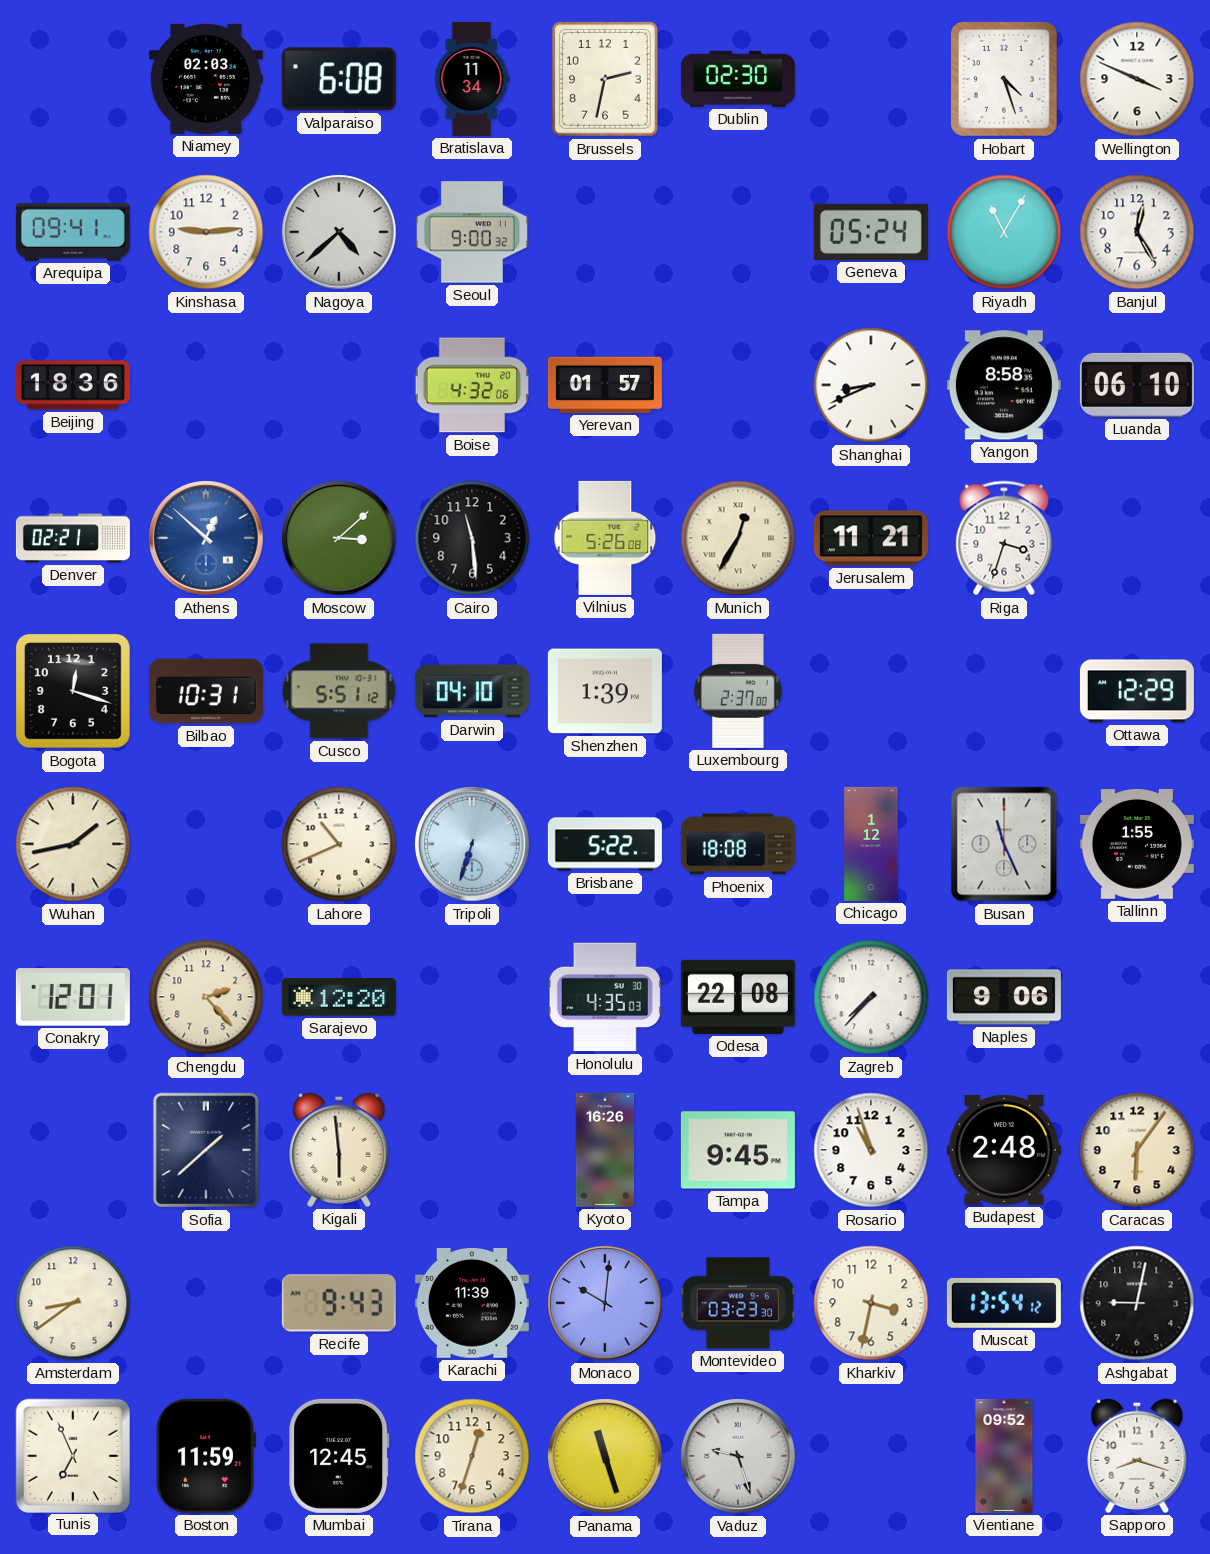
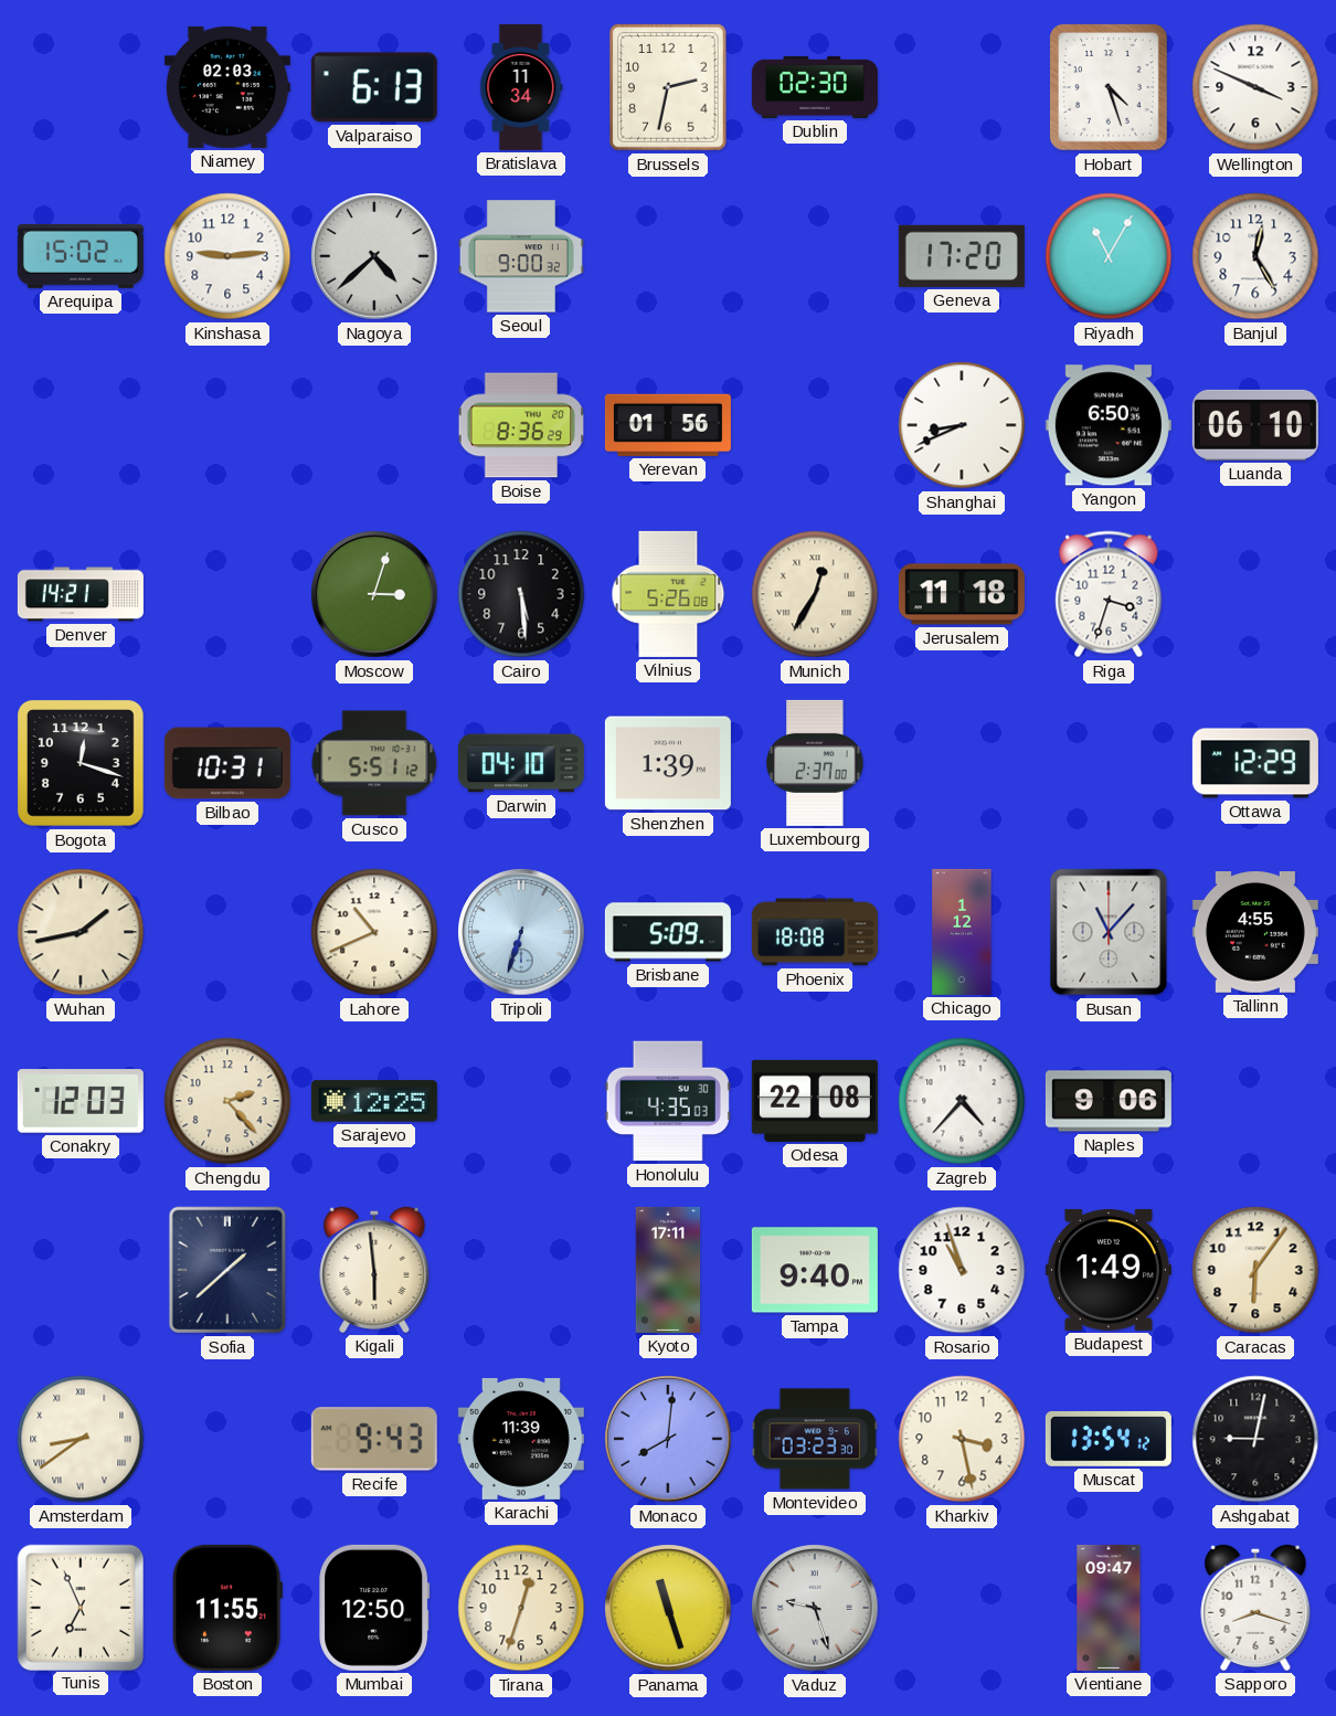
Valparaiso: 6:08 -> 6:13 (374, 87)
Arequipa: 09:41 -> 15:02 (81, 256)
Geneva: 05:24 -> 17:20 (962, 256)
Beijing: 18:36 -> none (73, 385)
Boise: 4:32 -> 8:36 (520, 425)
Yerevan: 01:57 -> 01:56 (668, 425)
Yangon: 8:58 -> 6:50 (1109, 425)
Denver: 02:21 -> 14:21 (81, 594)
Athens: 12:52 -> none (206, 538)
Moscow: 3:08 -> 3:03 (374, 594)
Cairo: 11:29 -> 5:29 (521, 594)
Jerusalem: 11:21 -> 11:18 (962, 594)
Brisbane: 5:22 -> 5:09 (668, 932)
Busan: 11:26 -> 11:07 (1109, 932)
Tallinn: 1:55 -> 4:55 (1255, 933)
Conakry: 12:01 -> 12:03 (81, 1101)
Sarajevo: 12:20 -> 12:25 (374, 1101)
Zagreb: 7:37 -> 4:37 (962, 1101)
Kyoto: 16:26 -> 17:11 (668, 1270)
Tampa: 9:45 -> 9:40 (815, 1270)
Budapest: 2:48 -> 1:49 (1109, 1271)
Amsterdam numerals: Arabic -> Roman (81, 1439)
Monaco: 10:01 -> 8:01 (668, 1439)
Kharkiv: 3:32 -> 3:28 (962, 1439)
Boston: 11:59 -> 11:55 (227, 1608)
Mumbai: 12:45 -> 12:50 (374, 1608)
Vientiane: 09:52 -> 09:47 (1109, 1608)
